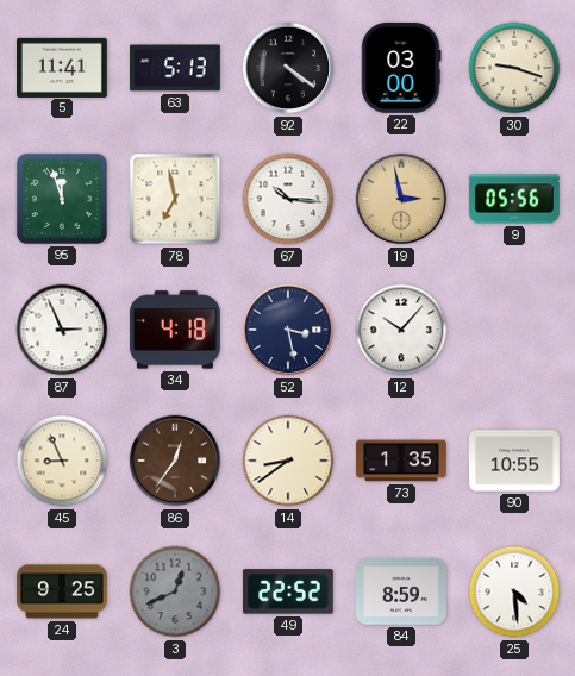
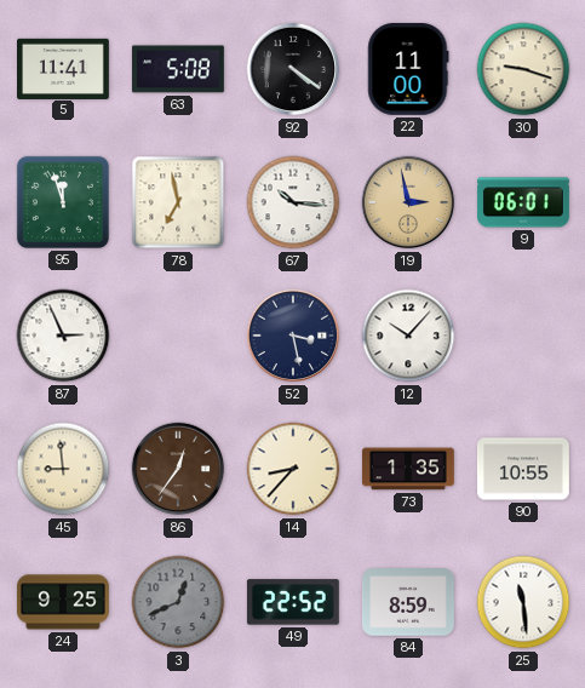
63: 5:13 -> 5:08 (178, 69)
22: 03:00 -> 11:00 (408, 69)
9: 05:56 -> 06:01 (523, 202)
34: 4:18 -> none (175, 330)
45: 8:56 -> 8:59 (63, 469)
14: 8:39 -> 8:37 (293, 469)
25: 4:29 -> 11:29 (523, 602)
